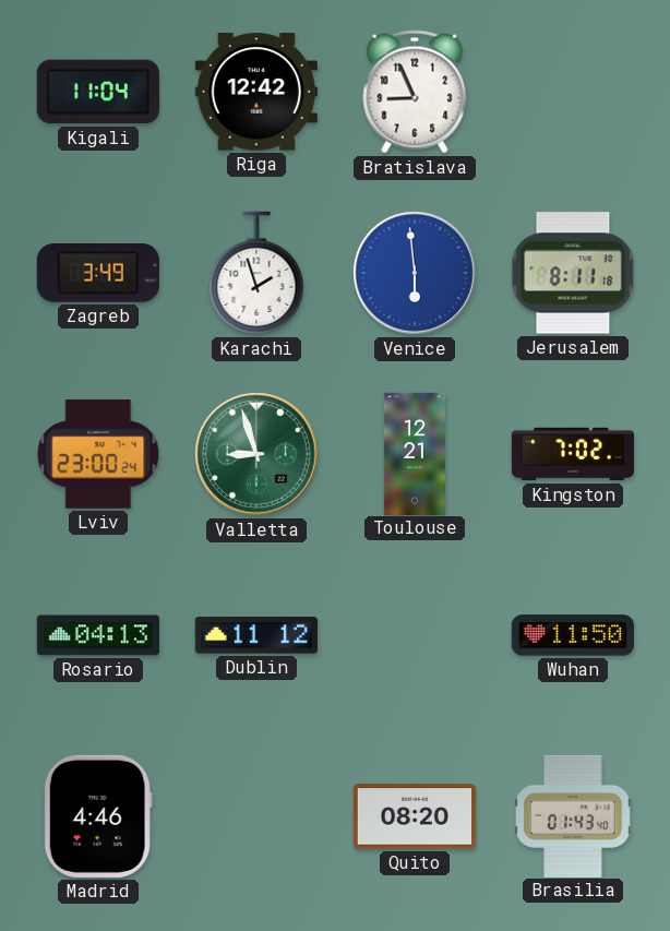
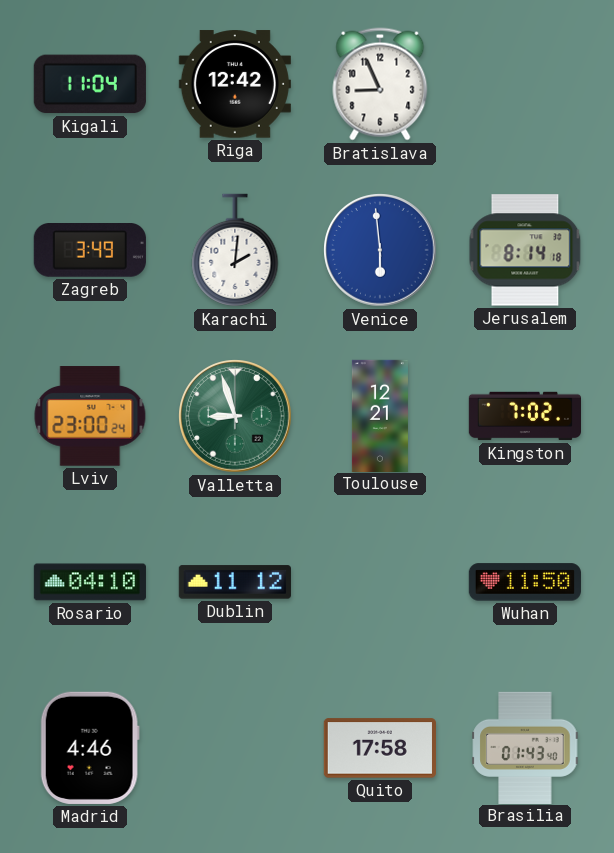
Karachi: 1:57 -> 2:01 (235, 250)
Jerusalem: 8:11 -> 8:14 (525, 250)
Rosario: 04:13 -> 04:10 (90, 582)
Quito: 08:20 -> 17:58 (380, 748)
